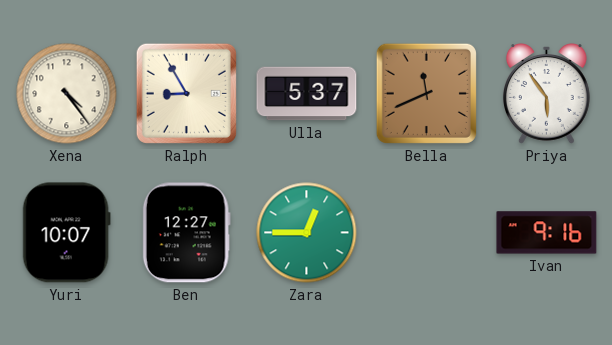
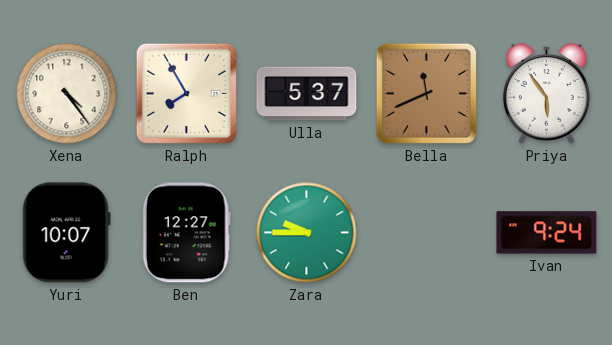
Ralph: 8:55 -> 7:55 (186, 93)
Zara: 12:45 -> 9:45 (307, 233)
Ivan: 9:16 -> 9:24 (547, 233)
